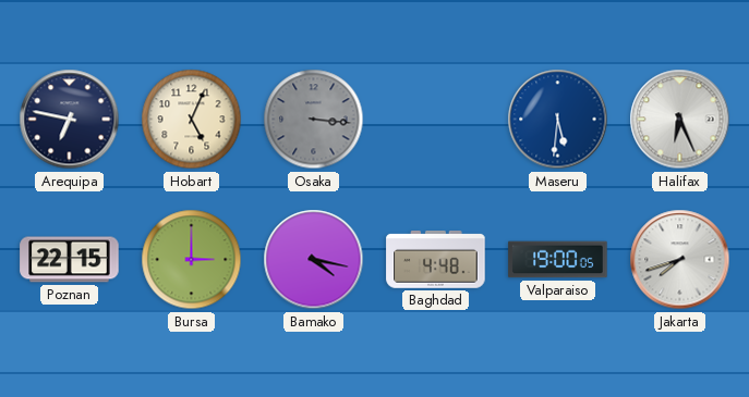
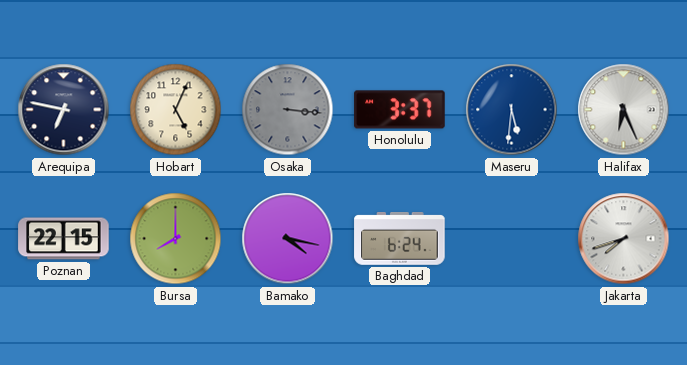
Honolulu: none -> 3:37 (400, 110)
Bursa: 3:00 -> 8:00 (176, 239)
Baghdad: 4:48 -> 6:24 (400, 239)
Valparaiso: 19:00 -> none (558, 260)
